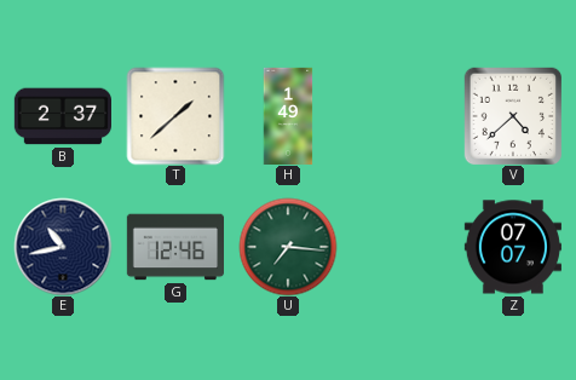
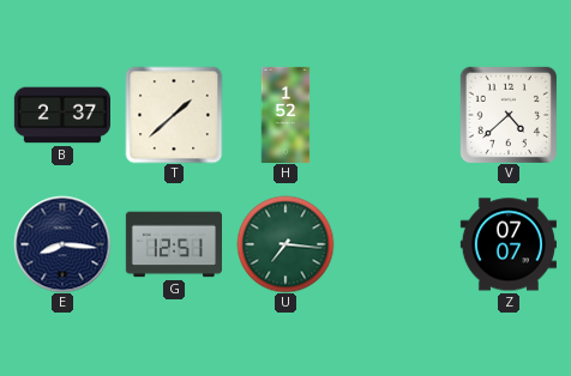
H: 1:49 -> 1:52 (285, 114)
E: 10:43 -> 8:16 (62, 244)
G: 12:46 -> 12:51 (173, 244)
